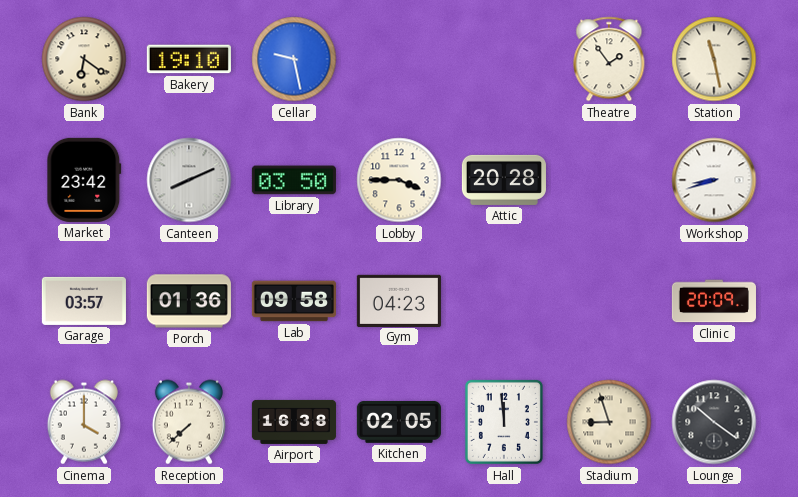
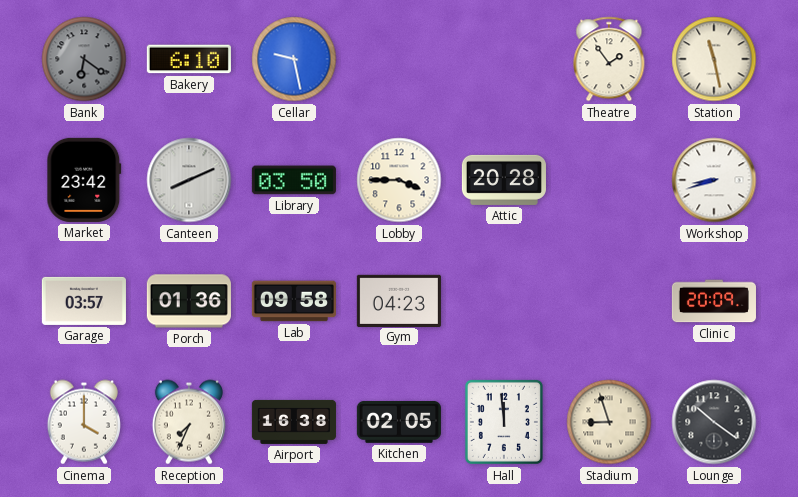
Bank dial: cream -> grey (84, 59)
Bakery: 19:10 -> 6:10 (189, 59)
Reception: 7:38 -> 7:34 (189, 422)
